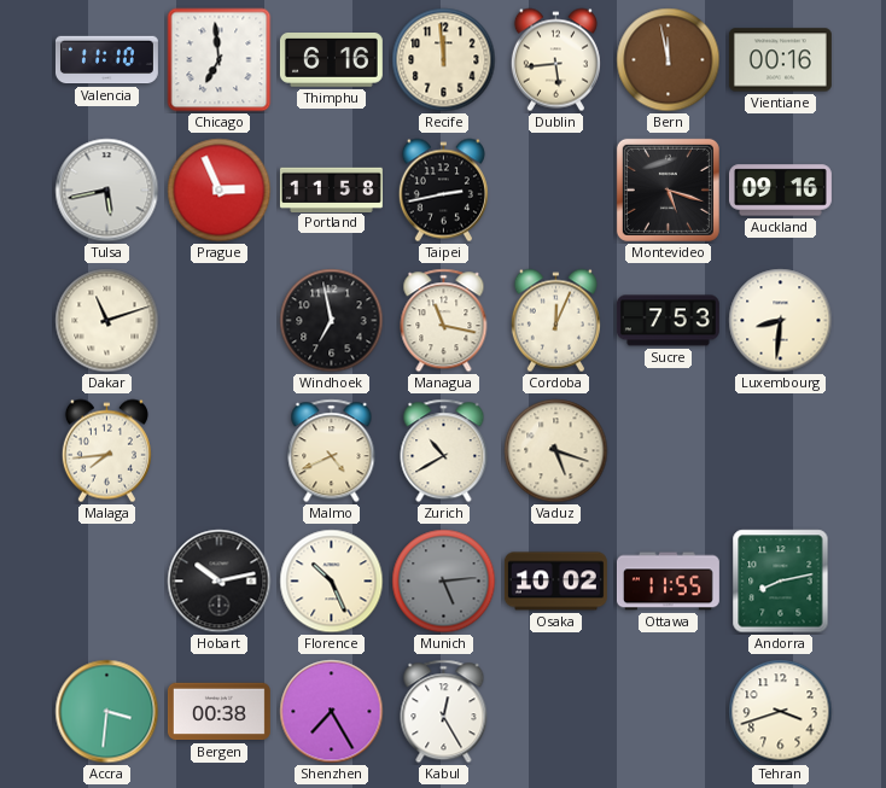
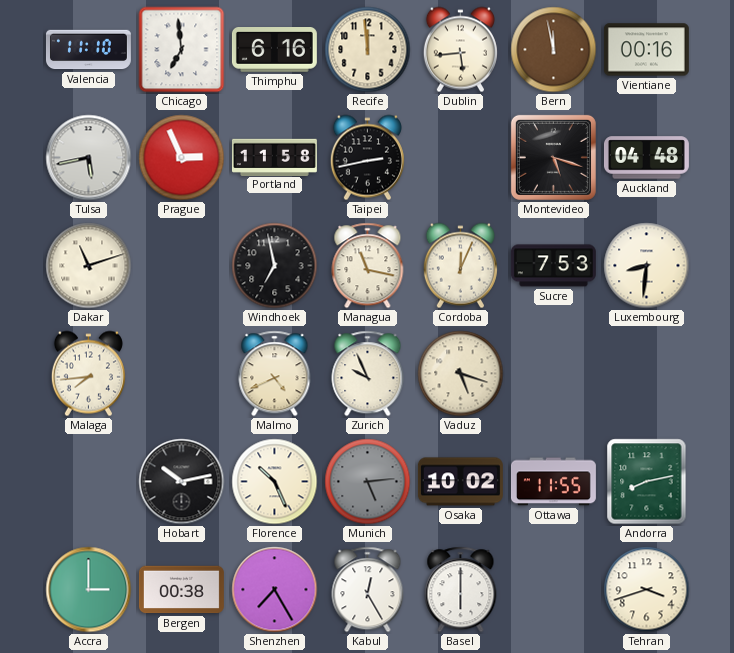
Auckland: 09:16 -> 04:48 (646, 158)
Zurich: 10:40 -> 9:56 (368, 374)
Accra: 3:31 -> 3:00 (89, 590)
Basel: none -> 6:00 (461, 590)
